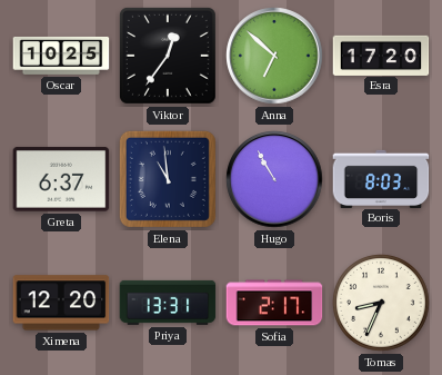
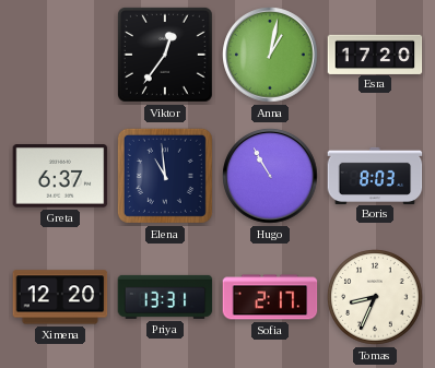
Oscar: 10:25 -> none (61, 56)
Anna: 6:52 -> 1:02 (270, 55)
